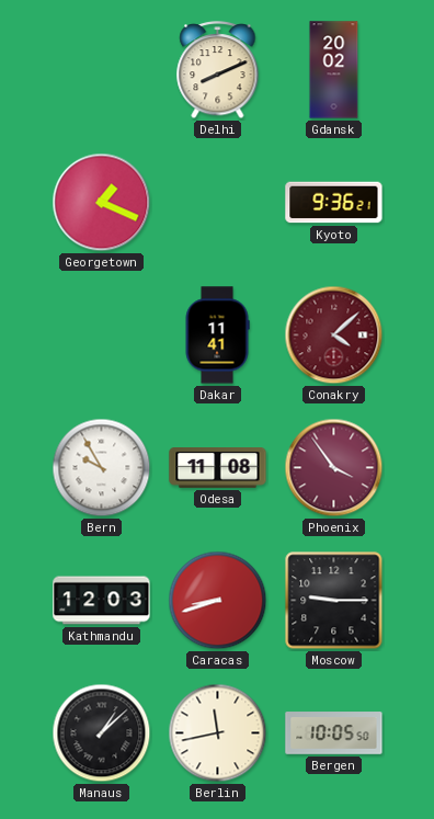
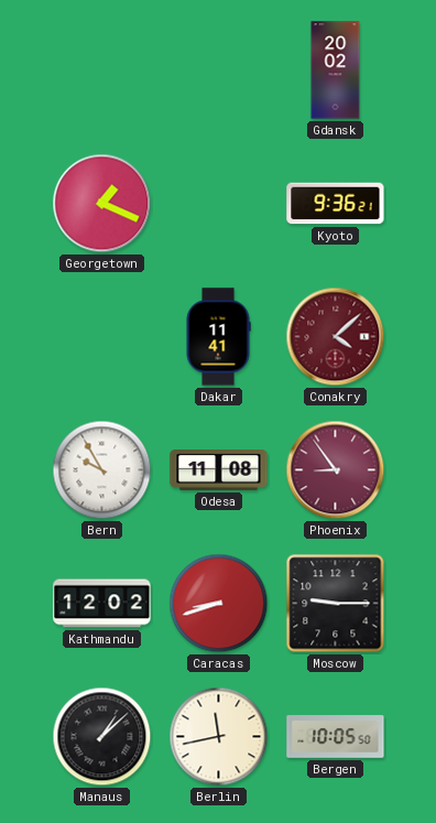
Delhi: 8:11 -> none (218, 71)
Phoenix: 3:54 -> 8:54 (336, 470)
Kathmandu: 12:03 -> 12:02 (102, 604)
